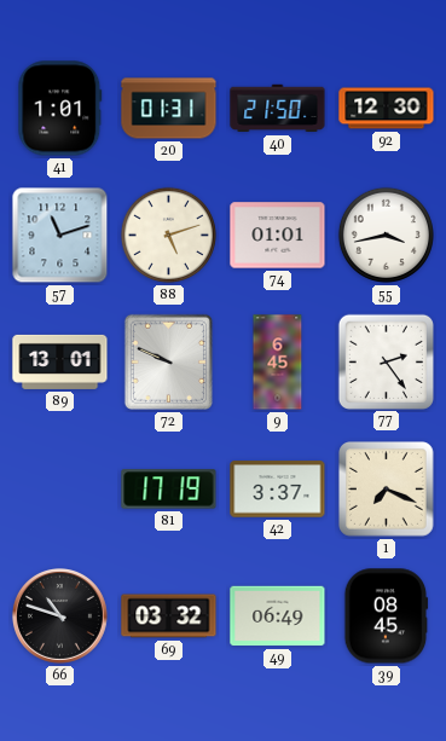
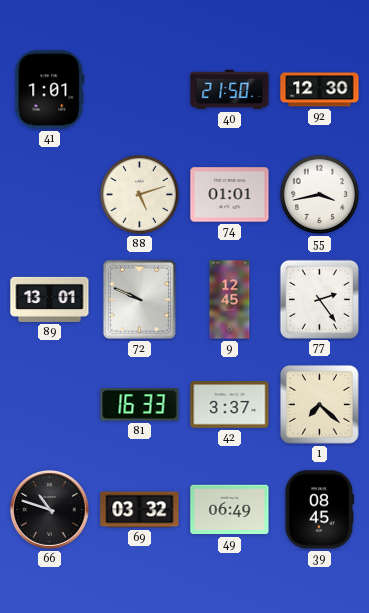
20: 01:31 -> none (169, 109)
57: 11:12 -> none (60, 236)
9: 6:45 -> 12:45 (230, 300)
81: 17:19 -> 16:33 (140, 405)
1: 7:19 -> 7:22 (320, 405)
